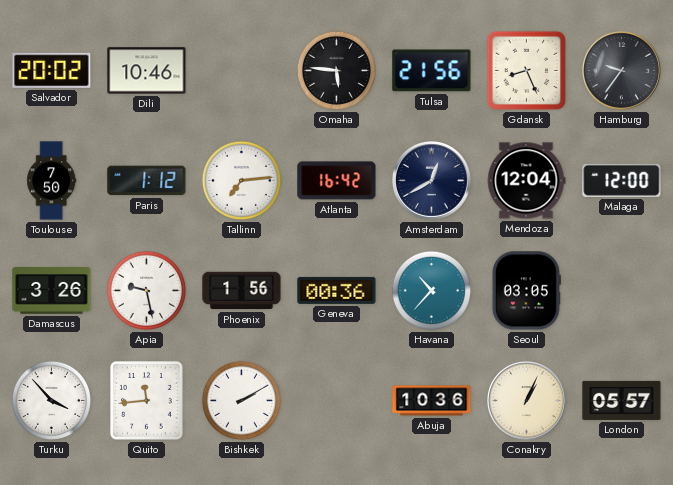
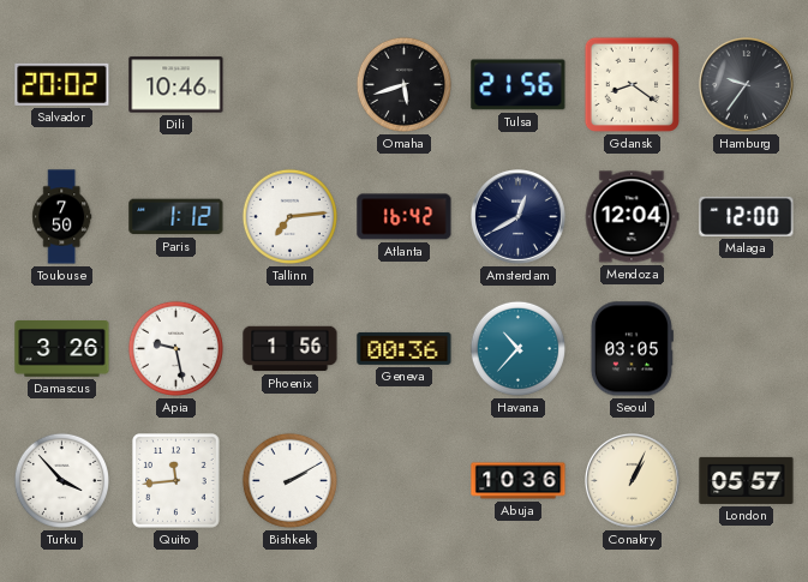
Omaha: 5:46 -> 5:42 (403, 84)
Gdansk: 8:26 -> 8:21 (632, 84)
